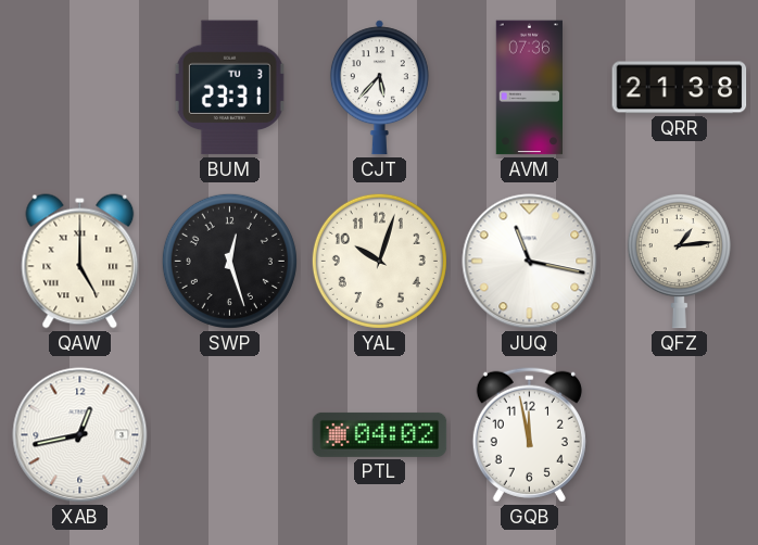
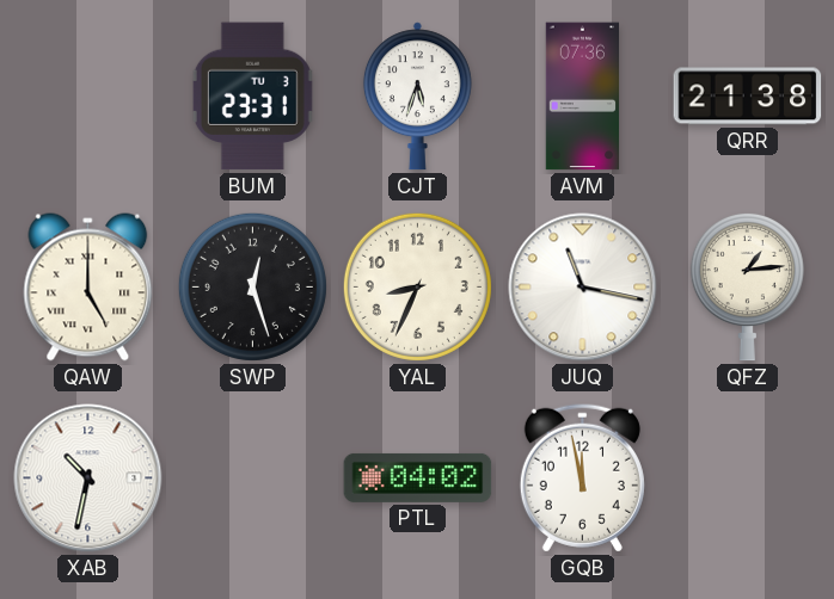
CJT: 5:37 -> 5:33 (417, 97)
YAL: 10:03 -> 8:34 (417, 286)
XAB: 12:43 -> 10:32 (88, 478)
